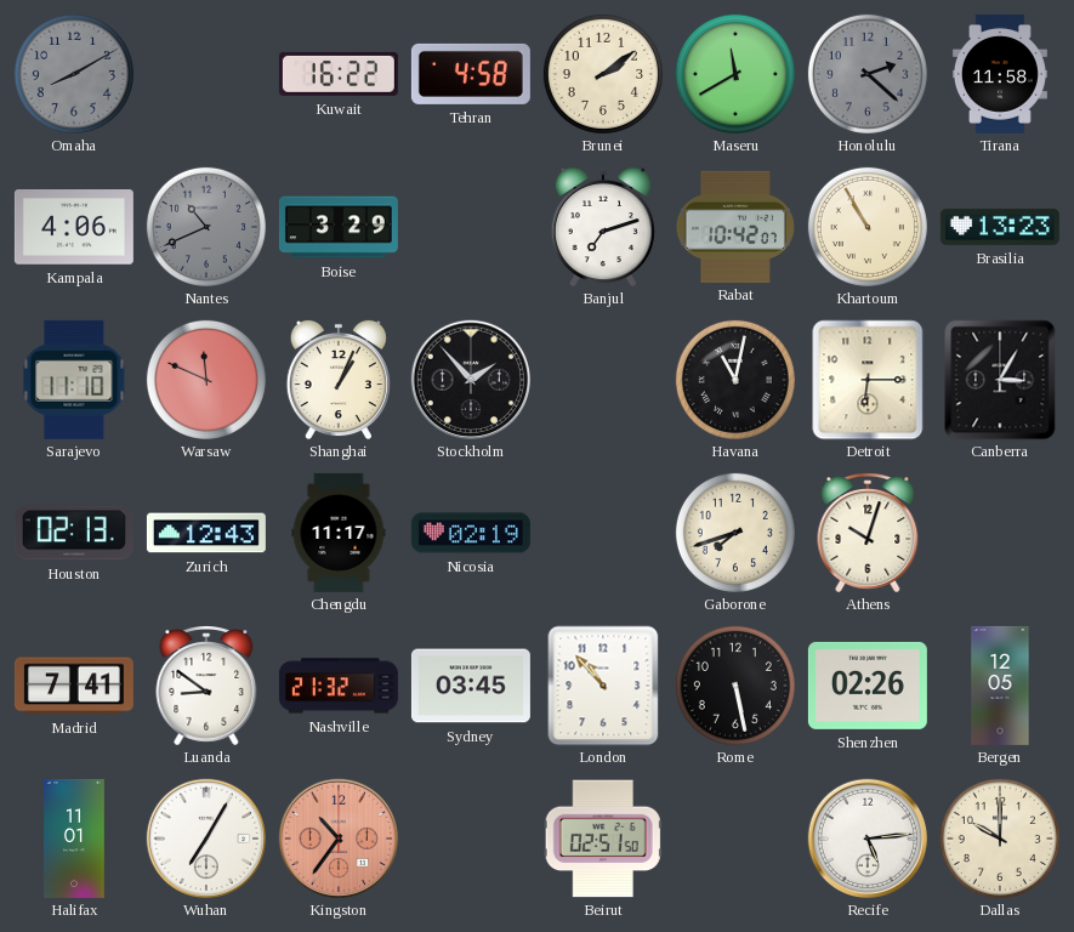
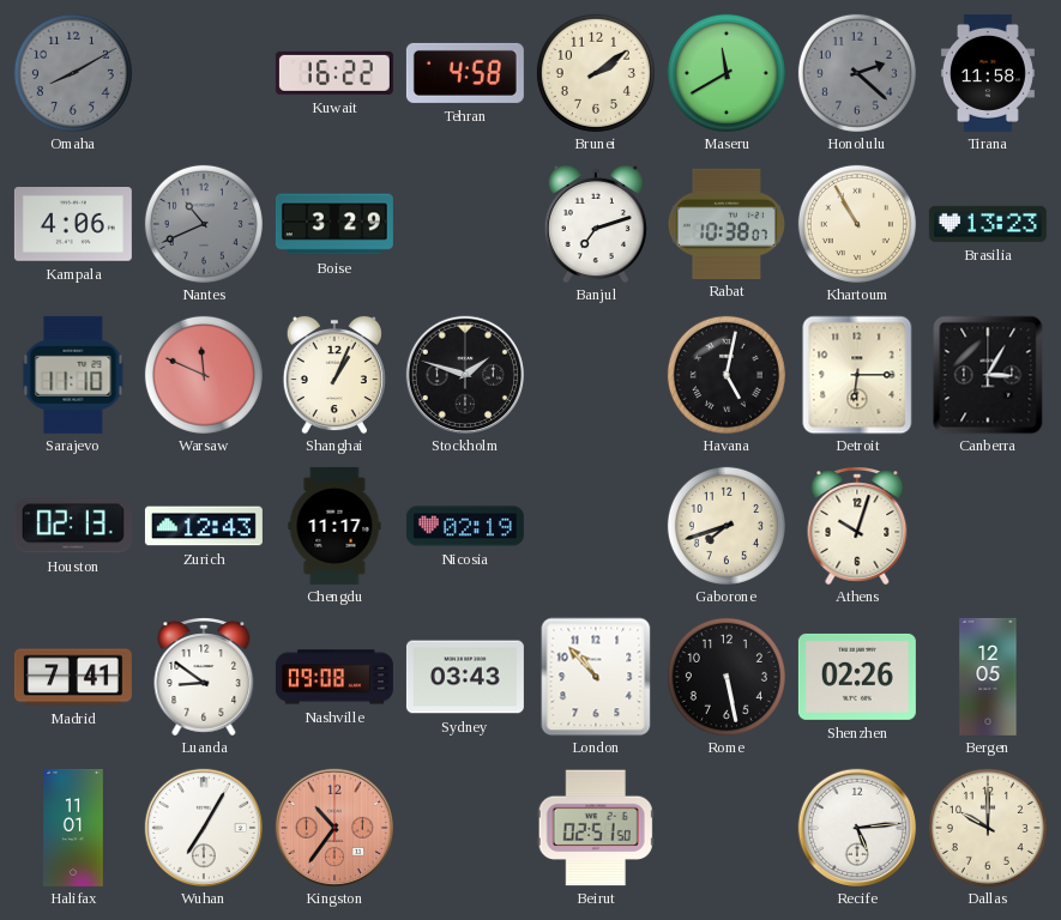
Rabat: 10:42 -> 10:38 (727, 223)
Stockholm: 1:53 -> 1:48 (464, 374)
Havana: 11:02 -> 5:02 (727, 375)
Nashville: 21:32 -> 09:08 (334, 677)
Sydney: 03:45 -> 03:43 (465, 677)
